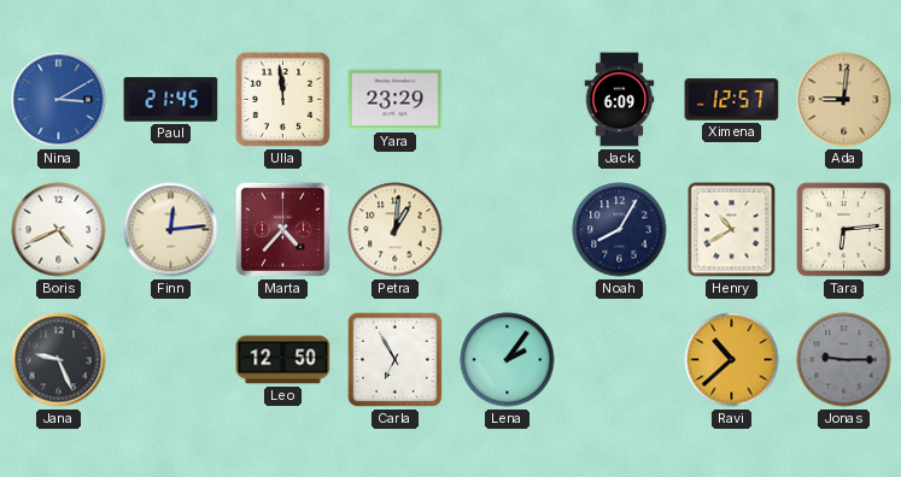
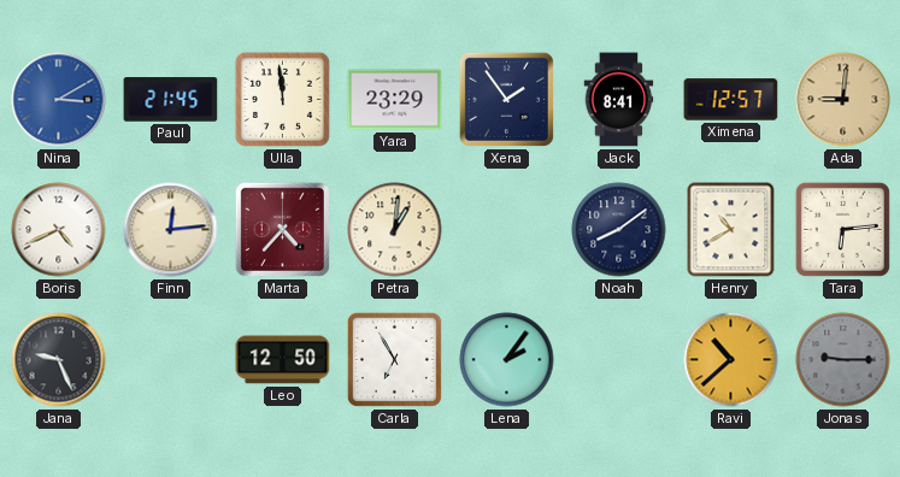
Xena: none -> 1:54 (506, 99)
Jack: 6:09 -> 8:41 (619, 100)
Noah: 8:05 -> 8:09 (619, 230)
